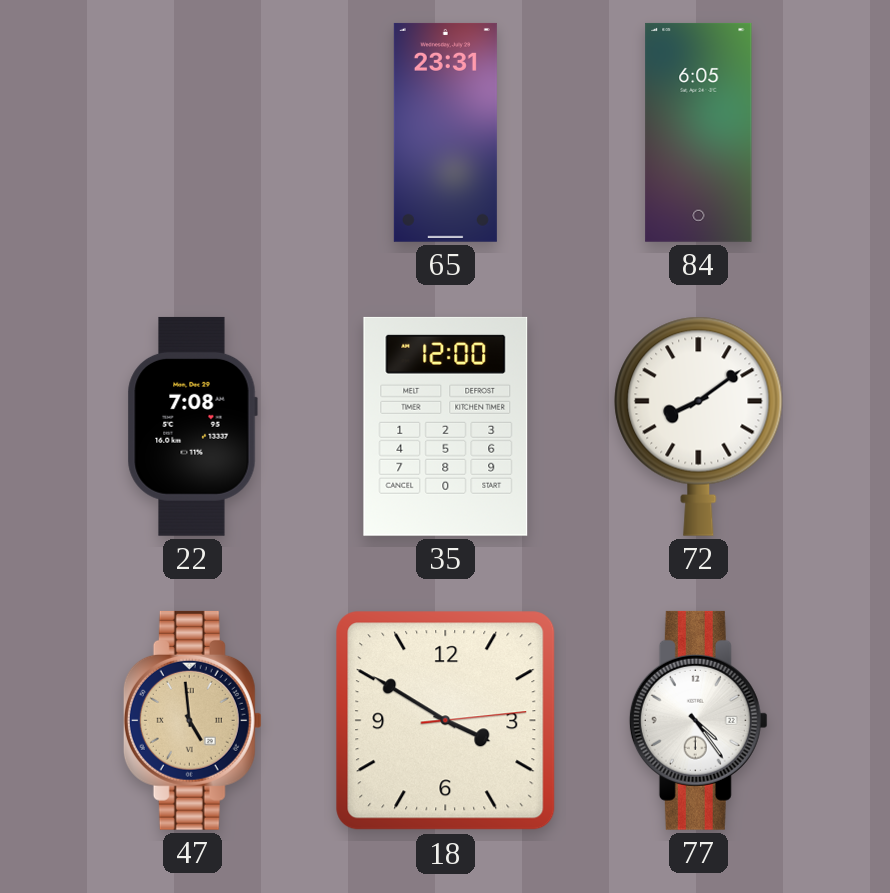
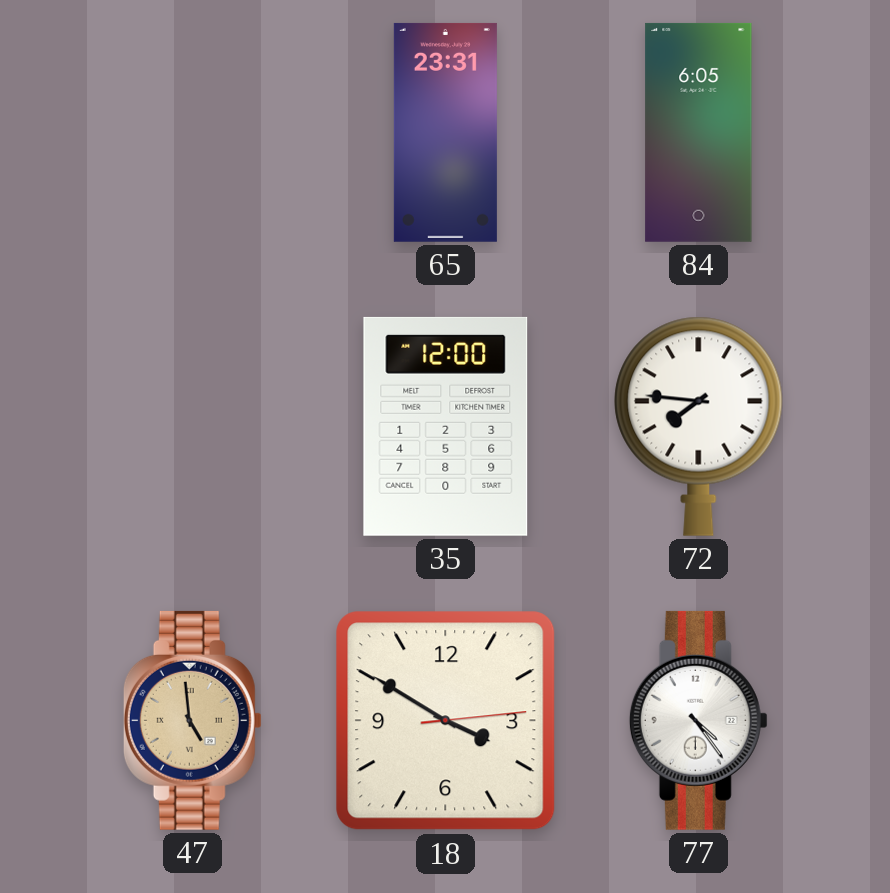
22: 7:08 -> none (192, 426)
72: 8:09 -> 7:46 (699, 426)
